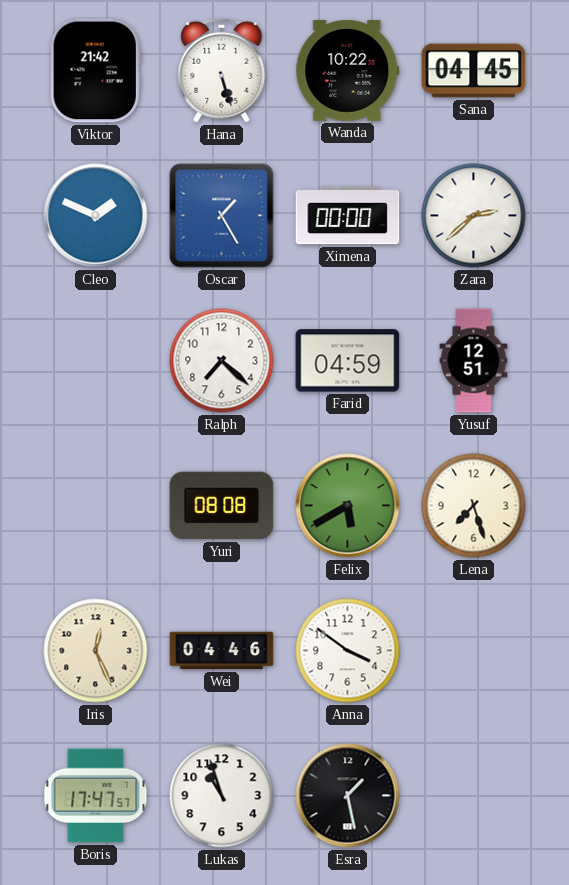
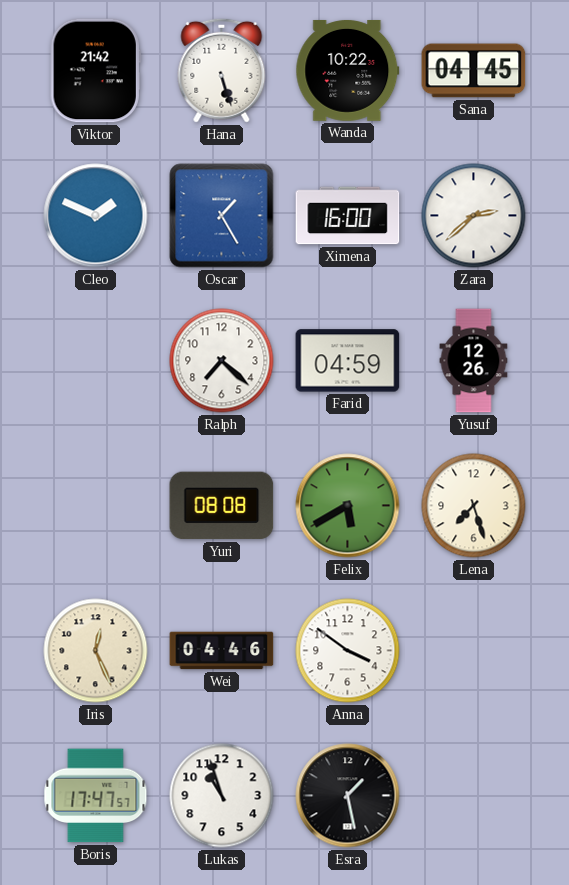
Ximena: 00:00 -> 16:00 (348, 216)
Yusuf: 12:51 -> 12:26 (474, 361)
